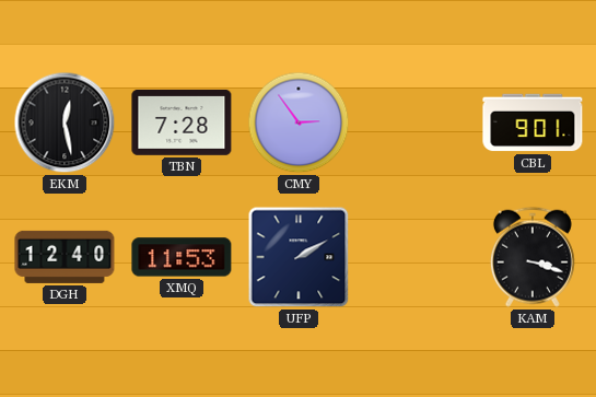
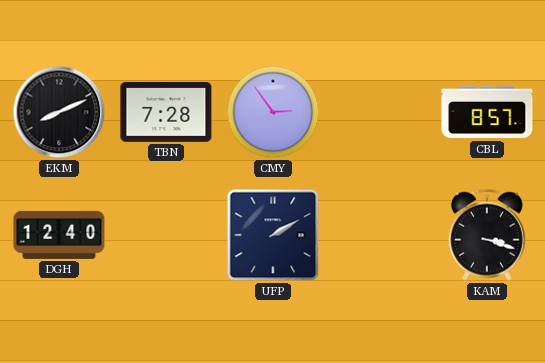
EKM: 12:28 -> 8:11 (59, 112)
CBL: 9:01 -> 8:57 (487, 112)
XMQ: 11:53 -> none (182, 257)
